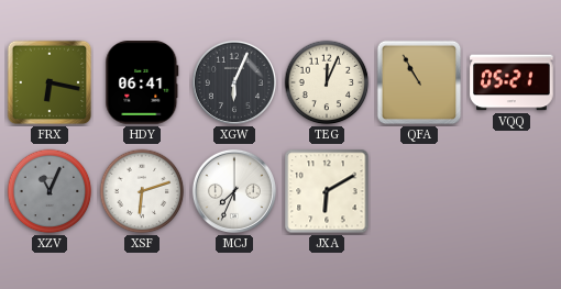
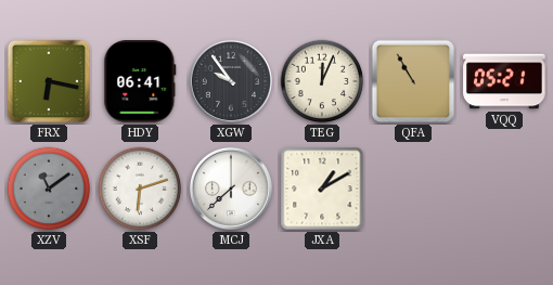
XGW: 6:04 -> 9:54 (231, 81)
XZV: 11:04 -> 11:09 (49, 189)
MCJ: 7:34 -> 7:38 (231, 189)
JXA: 6:10 -> 1:10 (322, 189)
